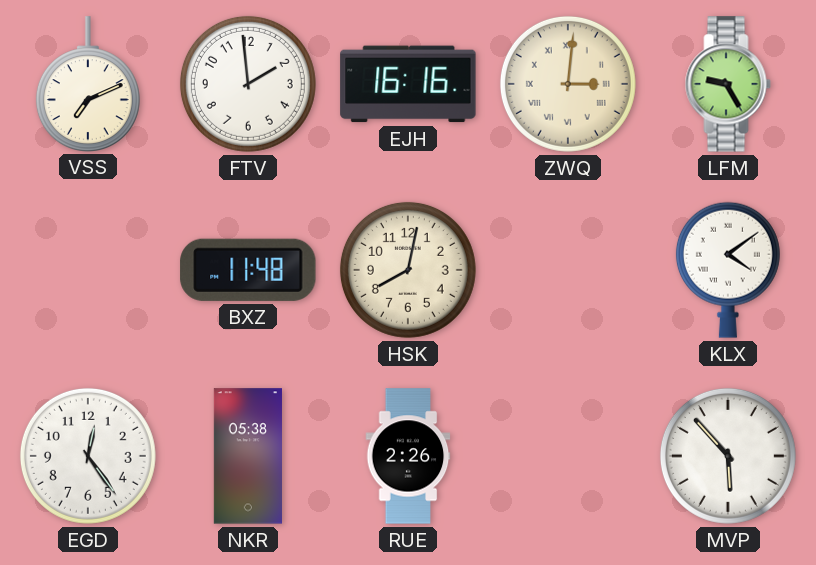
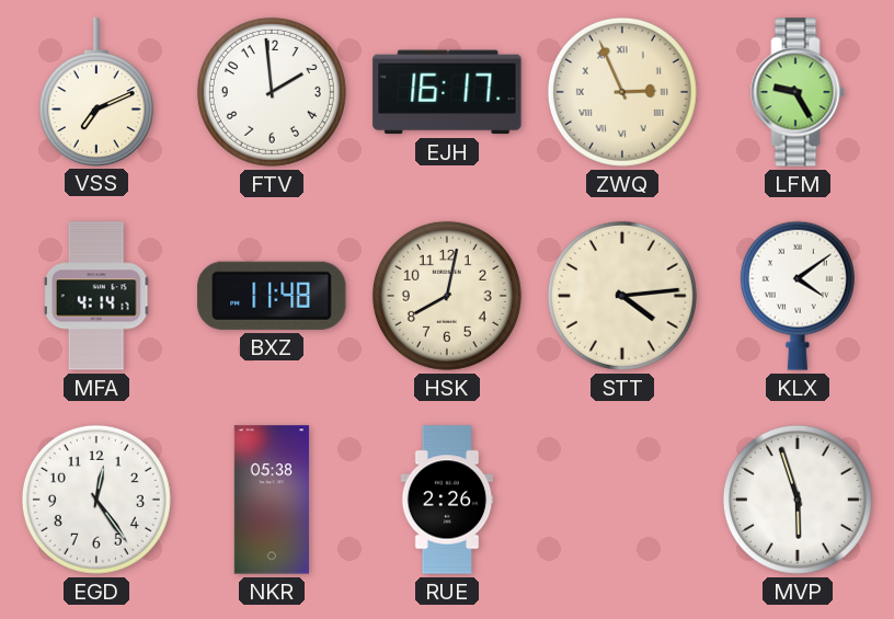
EJH: 16:16 -> 16:17 (447, 92)
ZWQ: 3:01 -> 2:56 (622, 92)
MFA: none -> 4:14 (96, 296)
STT: none -> 4:14 (622, 296)
MVP: 5:53 -> 5:57 (798, 500)
